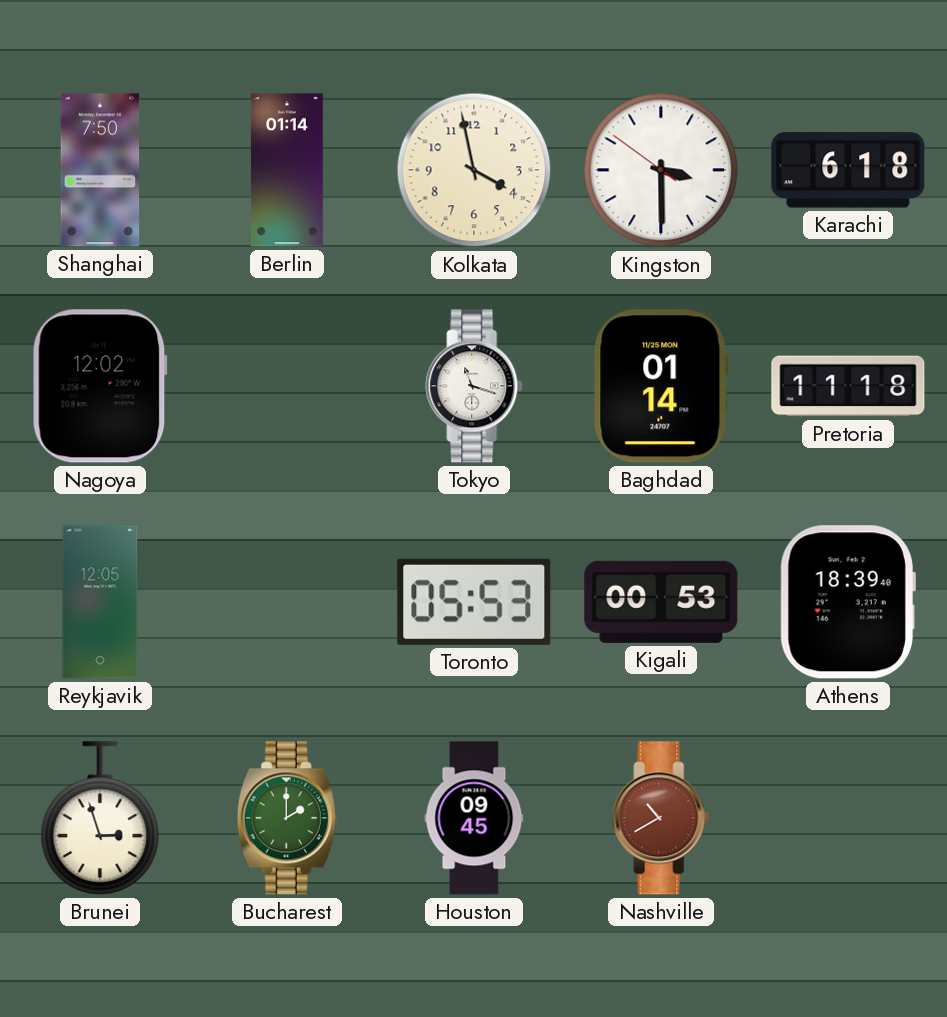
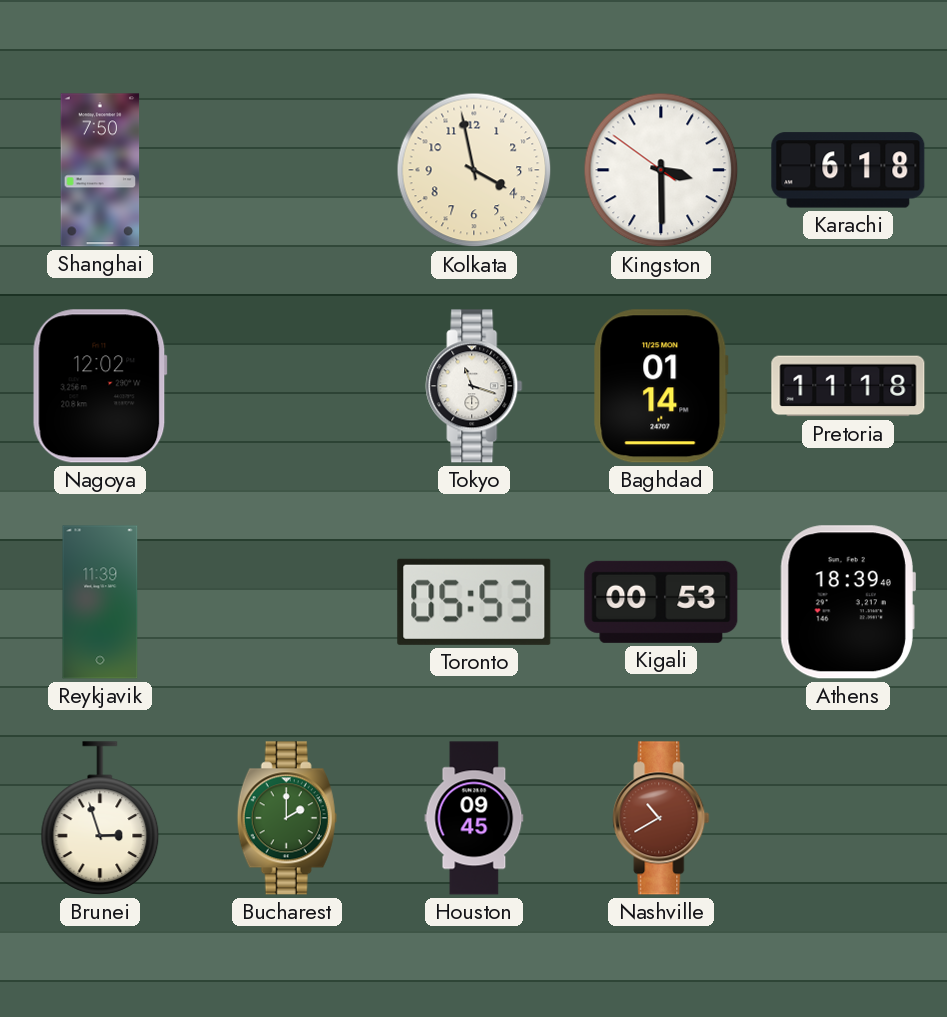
Berlin: 01:14 -> none (287, 170)
Reykjavik: 12:05 -> 11:39 (100, 602)
